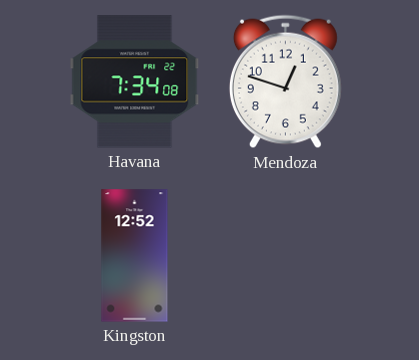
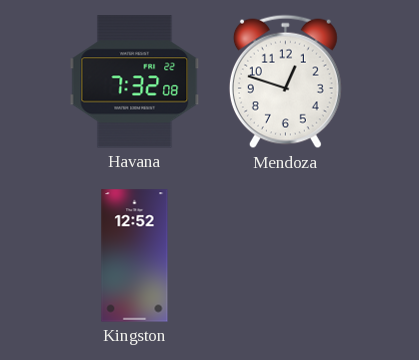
Havana: 7:34 -> 7:32 (135, 82)
